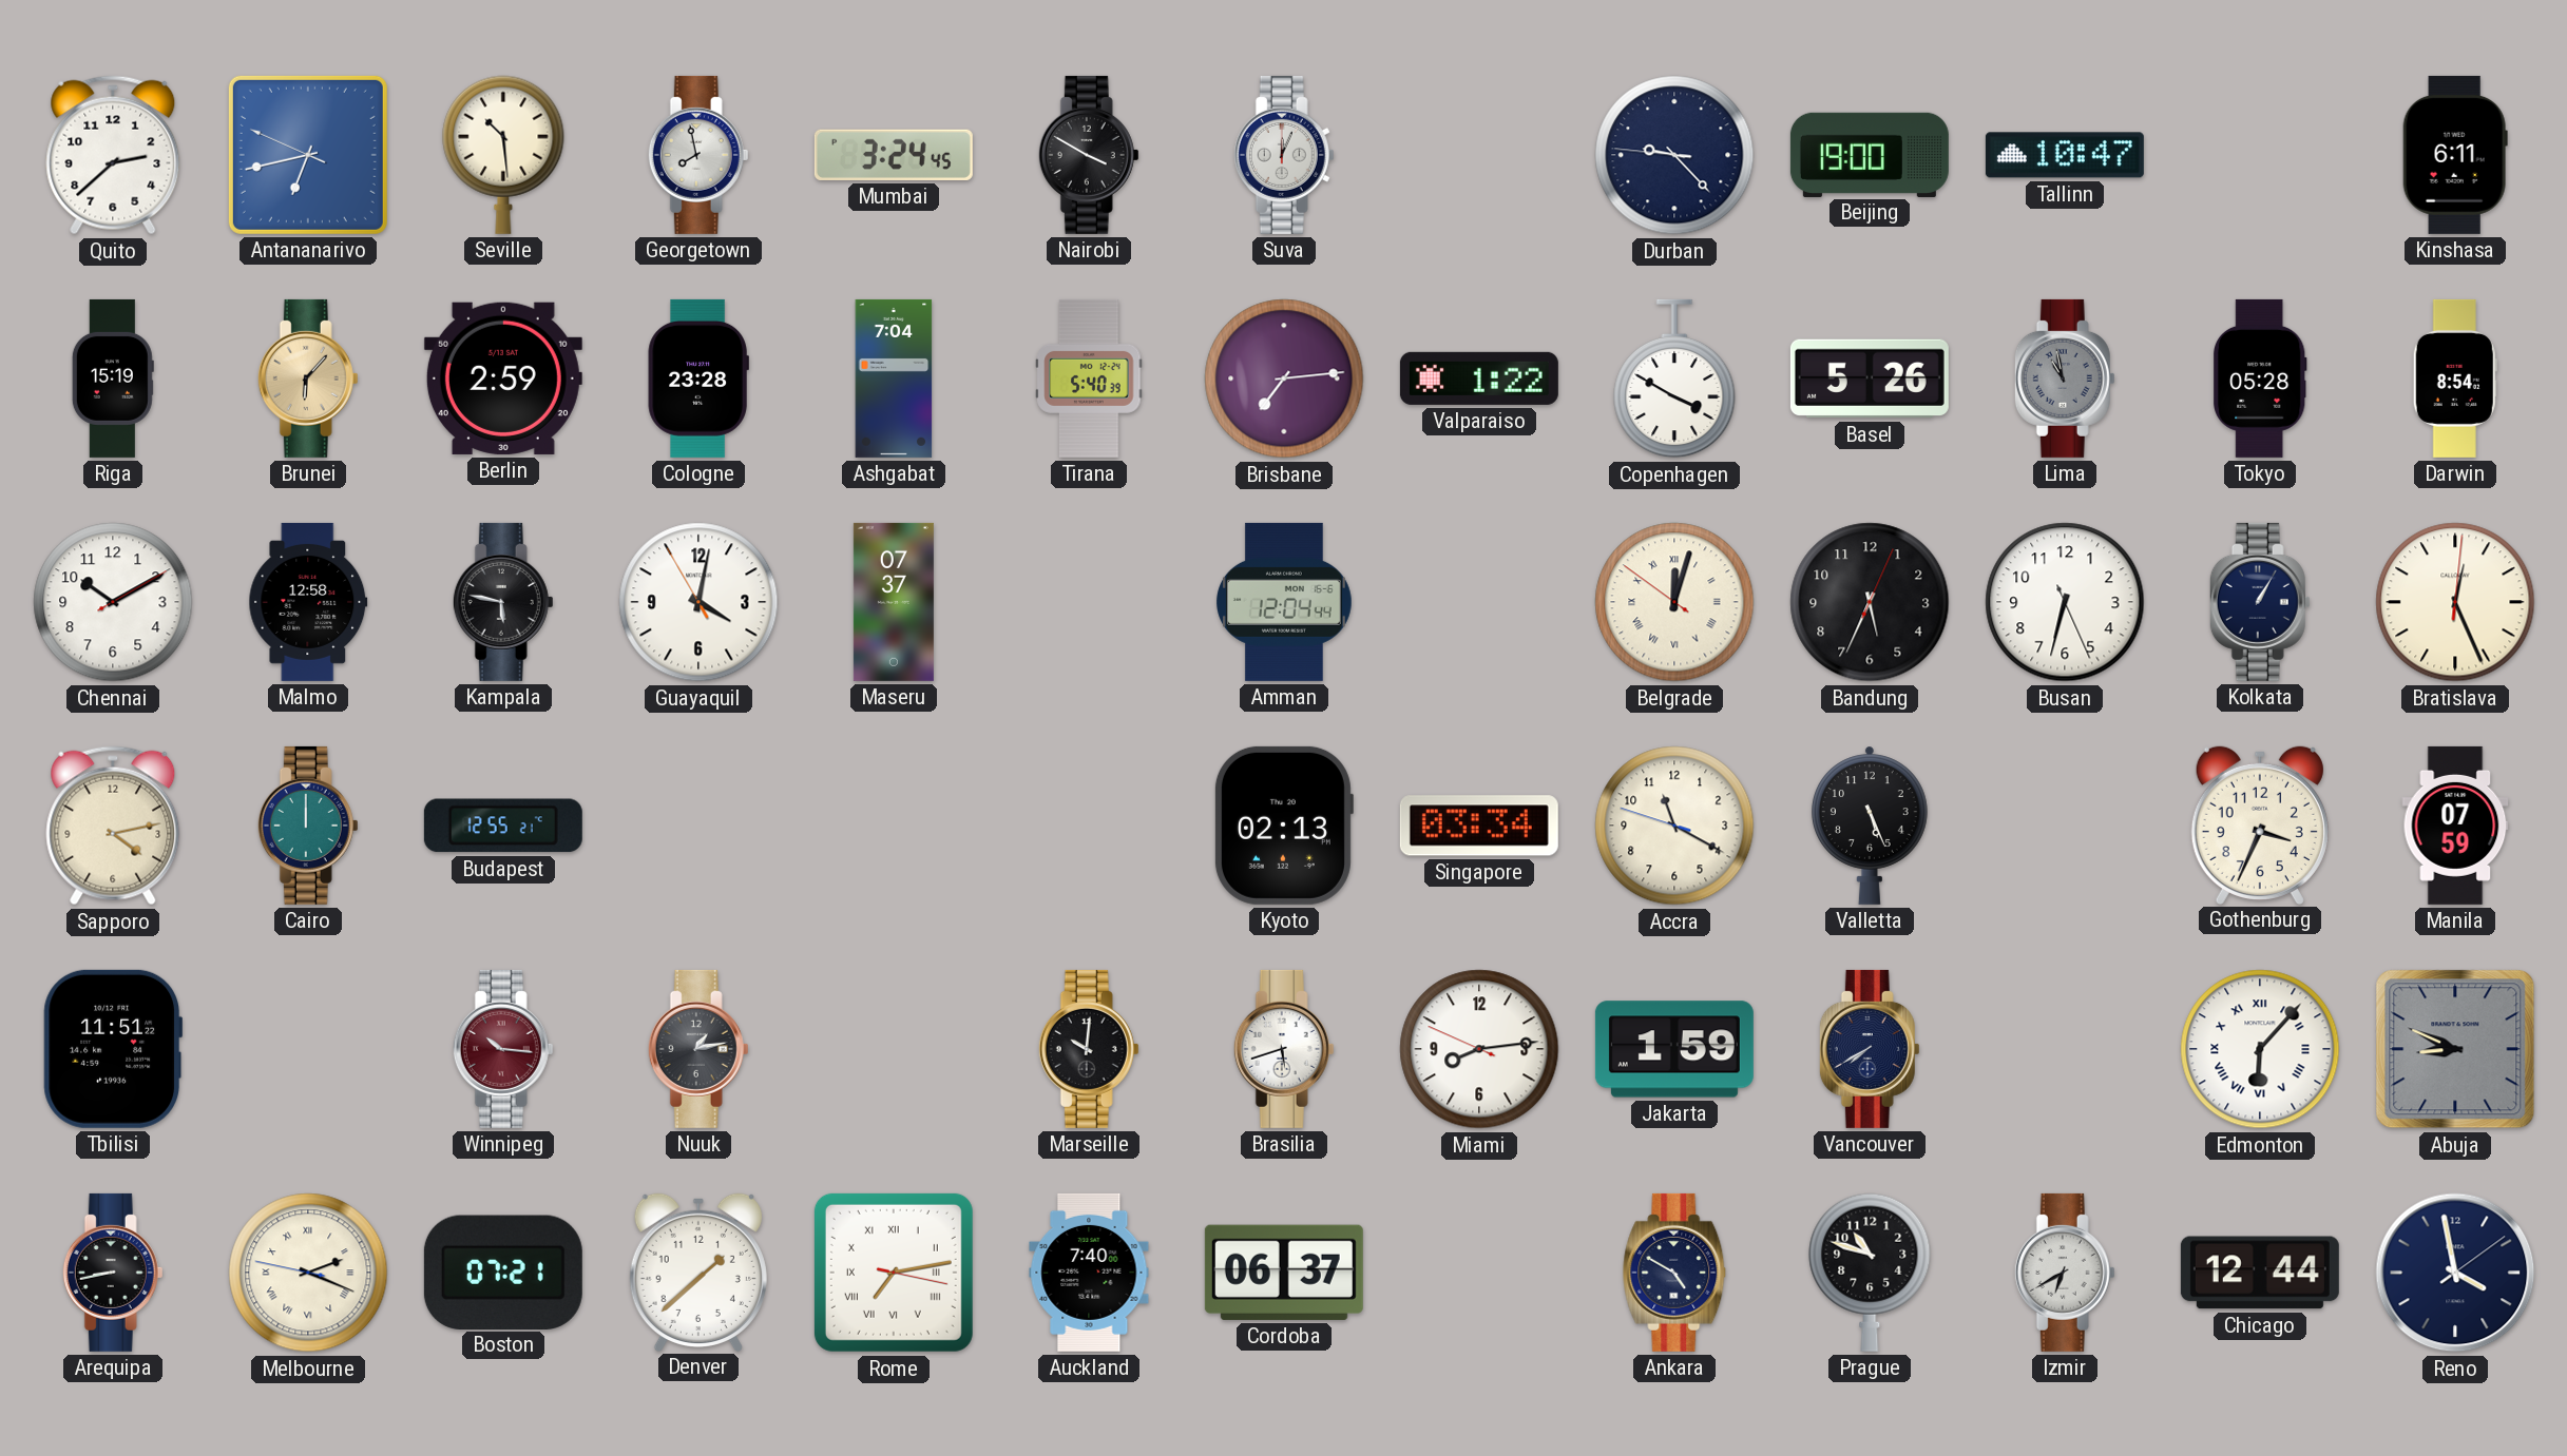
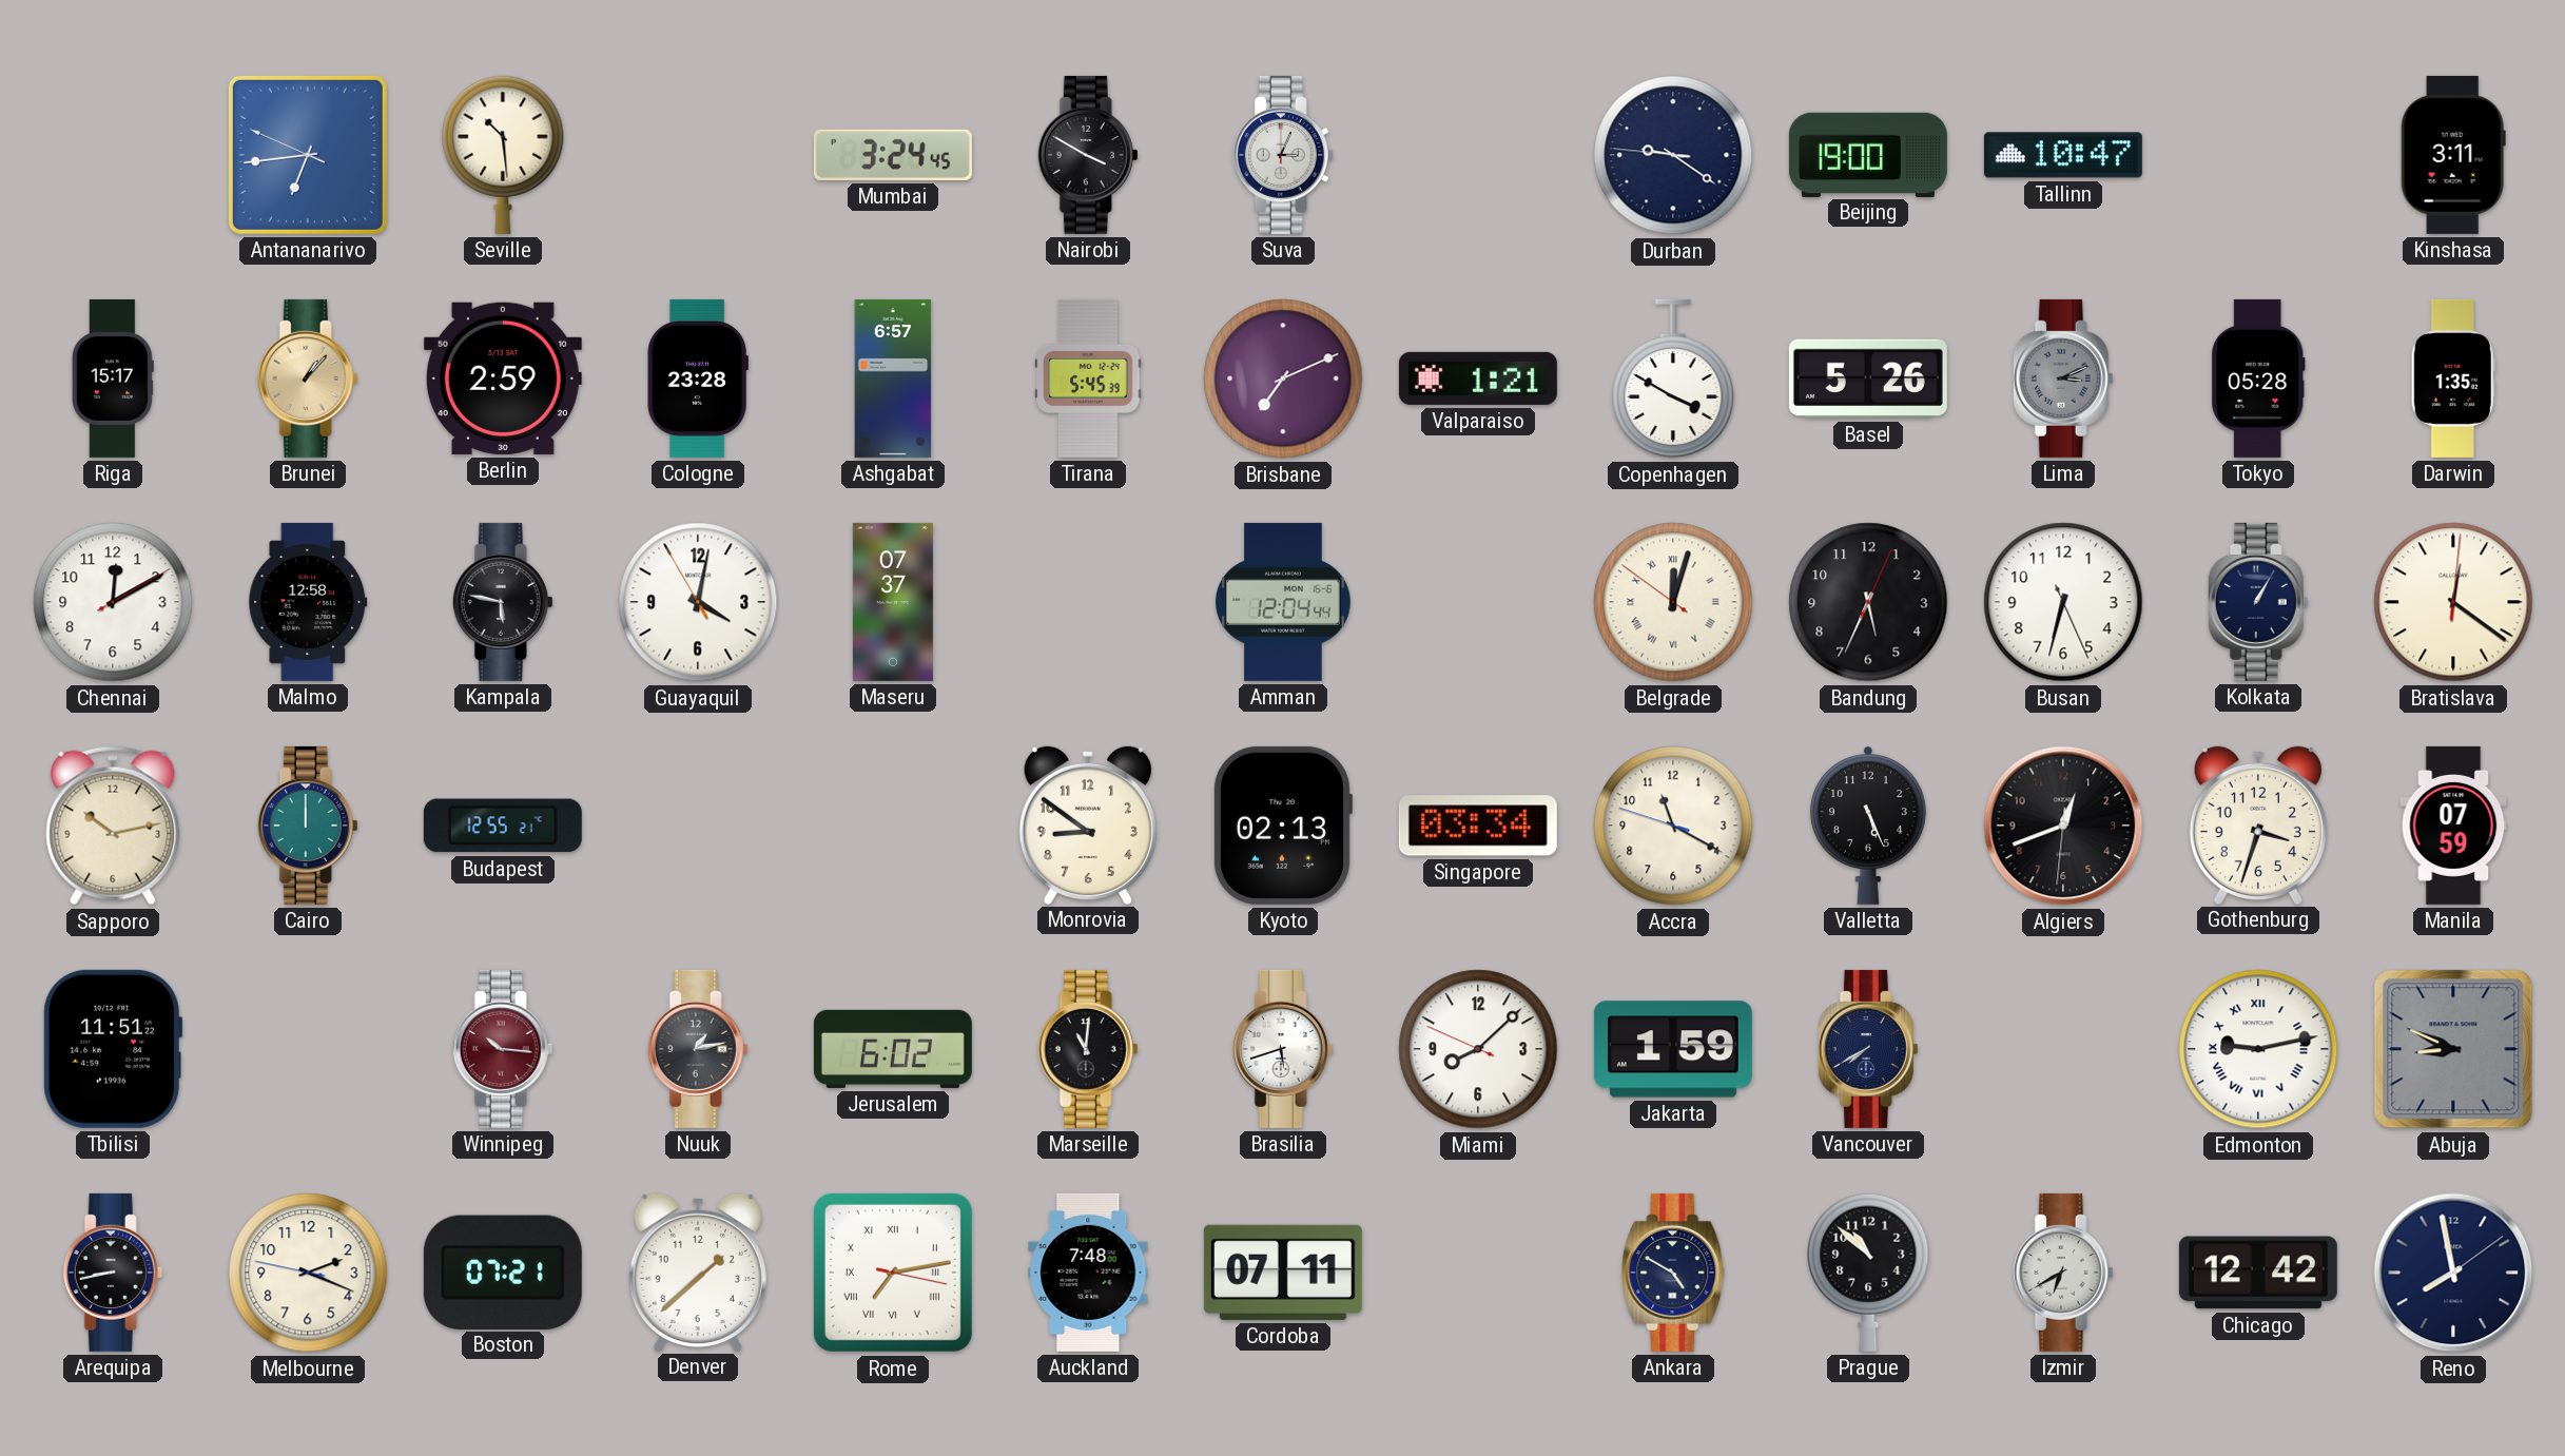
Quito: 2:38 -> none (113, 155)
Antananarivo: 6:42 -> 6:43 (308, 155)
Georgetown: 7:58 -> none (698, 155)
Suva: 12:04 -> 3:04 (1283, 155)
Durban: 9:22 -> 9:20 (1673, 155)
Kinshasa: 6:11 -> 3:11 (2453, 155)
Riga: 15:19 -> 15:17 (113, 378)
Brunei: 6:07 -> 1:07 (308, 378)
Ashgabat: 7:04 -> 6:57 (893, 378)
Tirana: 5:40 -> 5:45 (1088, 378)
Brisbane: 7:14 -> 7:11 (1283, 378)
Valparaiso: 1:22 -> 1:21 (1478, 378)
Lima: 10:58 -> 3:11 (2063, 378)
Darwin: 8:54 -> 1:35 (2453, 378)
Chennai: 10:10 -> 12:10 (113, 602)
Bratislava: 12:26 -> 12:21 (2453, 602)
Sapporo: 4:13 -> 10:13 (113, 826)
Monrovia: none -> 8:51 (1088, 824)
Algiers: none -> 12:41 (2063, 826)
Gothenburg: 3:34 -> 3:33 (2258, 824)
Jerusalem: none -> 6:02 (893, 1049)
Marseille: 10:01 -> 11:01 (1088, 1049)
Miami: 8:13 -> 8:07 (1478, 1049)
Edmonton: 6:07 -> 9:13 (2258, 1049)
Melbourne numerals: Roman -> Arabic (308, 1273)
Auckland: 7:40 -> 7:48 (1088, 1273)
Cordoba: 06:37 -> 07:11 (1283, 1273)
Prague: 10:48 -> 10:52 (1868, 1273)
Chicago: 12:44 -> 12:42 (2258, 1273)
Reno: 3:58 -> 7:58 (2453, 1273)
